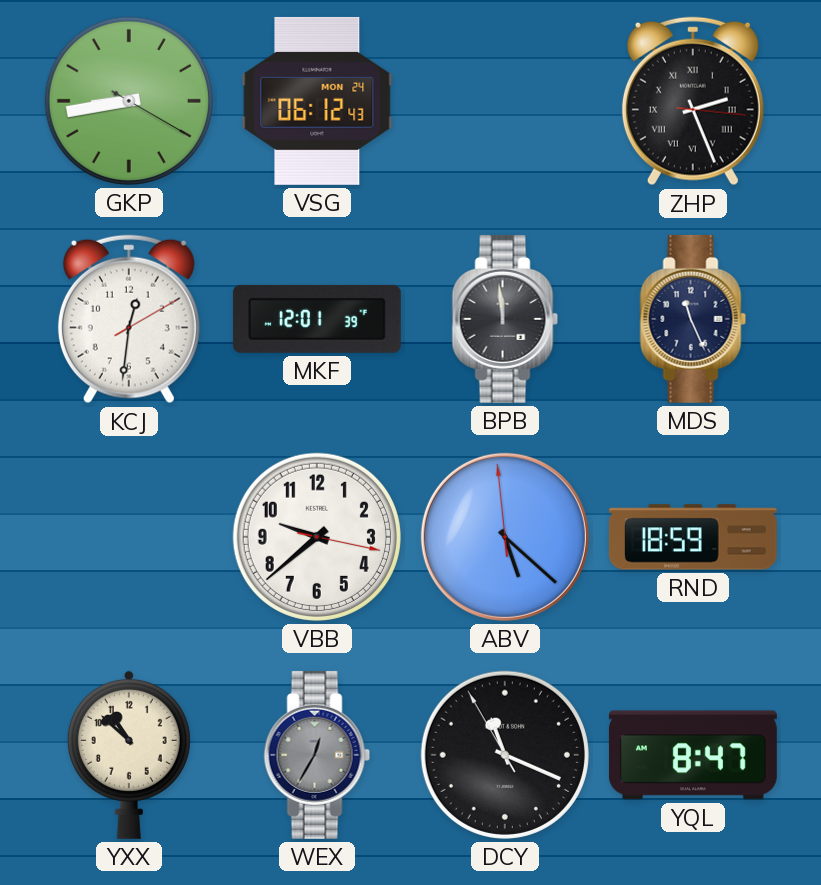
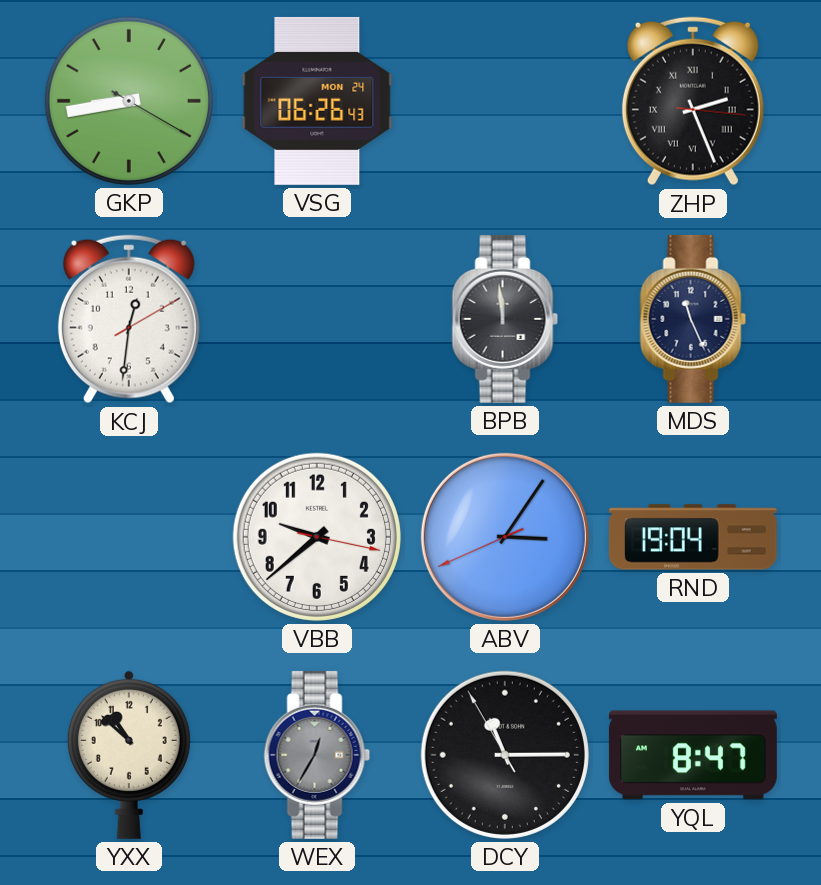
VSG: 06:12 -> 06:26 (317, 101)
MKF: 12:01 -> none (317, 319)
ABV: 5:21 -> 3:05 (505, 537)
RND: 18:59 -> 19:04 (693, 537)
DCY: 11:18 -> 11:14 (505, 755)
